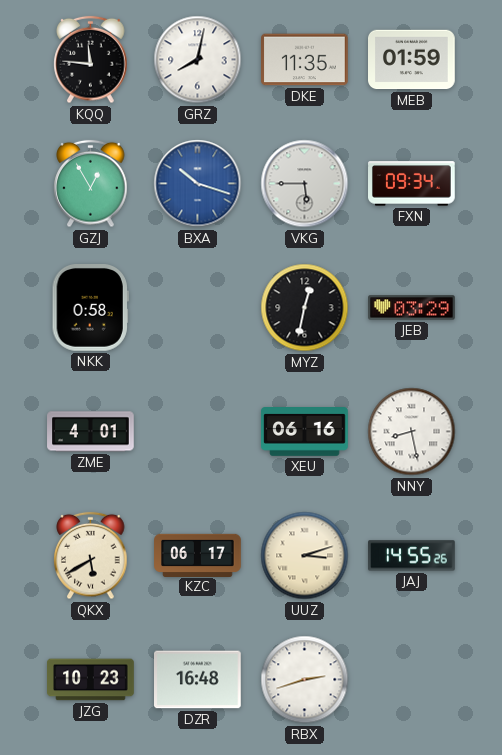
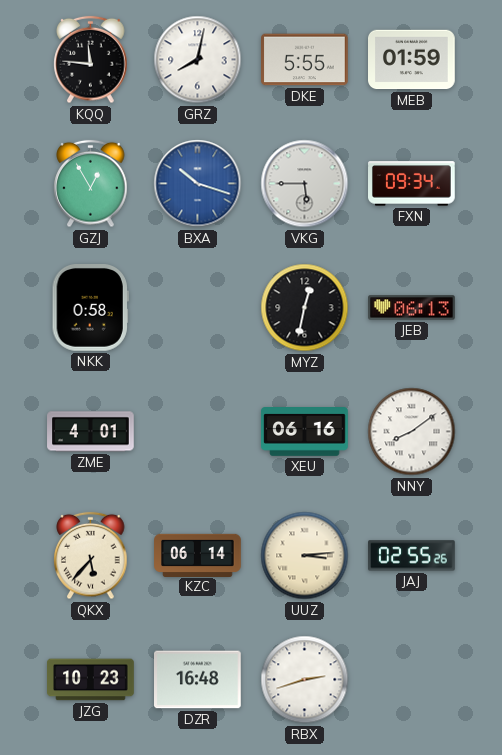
DKE: 11:35 -> 5:55 (305, 60)
JEB: 03:29 -> 06:13 (412, 308)
NNY: 8:28 -> 8:09 (412, 432)
QKX: 5:40 -> 5:37 (91, 556)
KZC: 06:17 -> 06:14 (198, 555)
UUZ: 3:12 -> 3:14 (305, 556)
JAJ: 14:55 -> 02:55 (412, 556)
